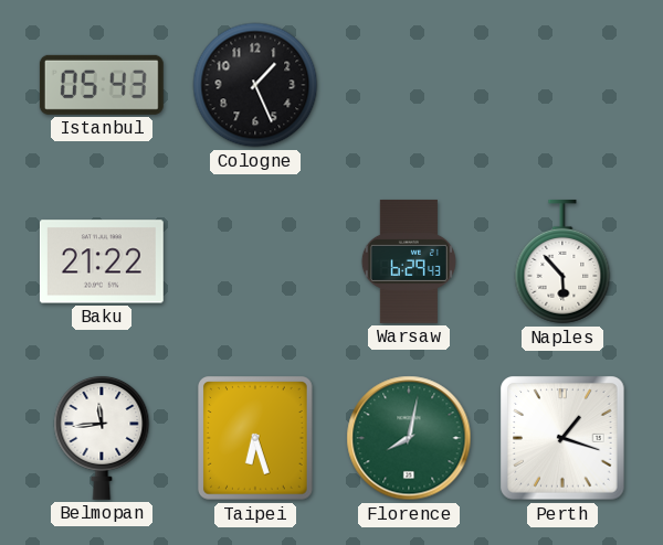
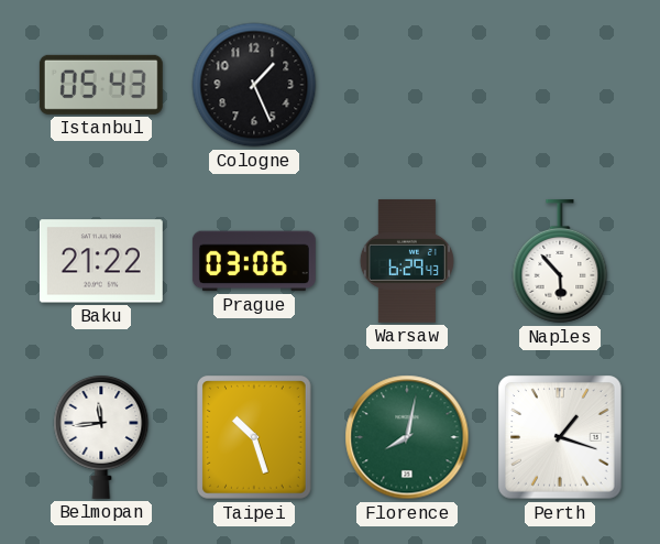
Prague: none -> 03:06 (254, 261)
Taipei: 6:27 -> 10:27 (255, 438)
